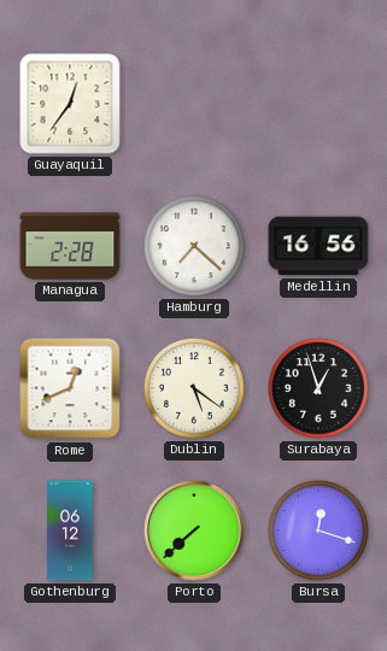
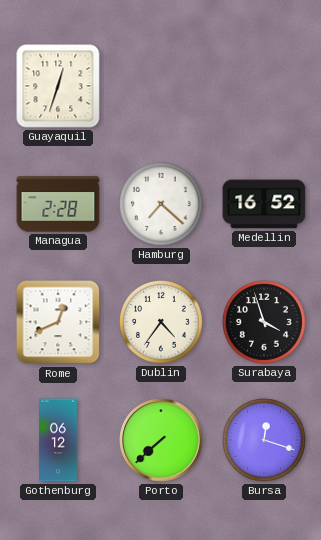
Guayaquil: 12:36 -> 12:33 (58, 86)
Medellin: 16:56 -> 16:52 (264, 204)
Dublin: 5:21 -> 4:36 (162, 323)
Surabaya: 12:57 -> 3:57 (265, 323)
